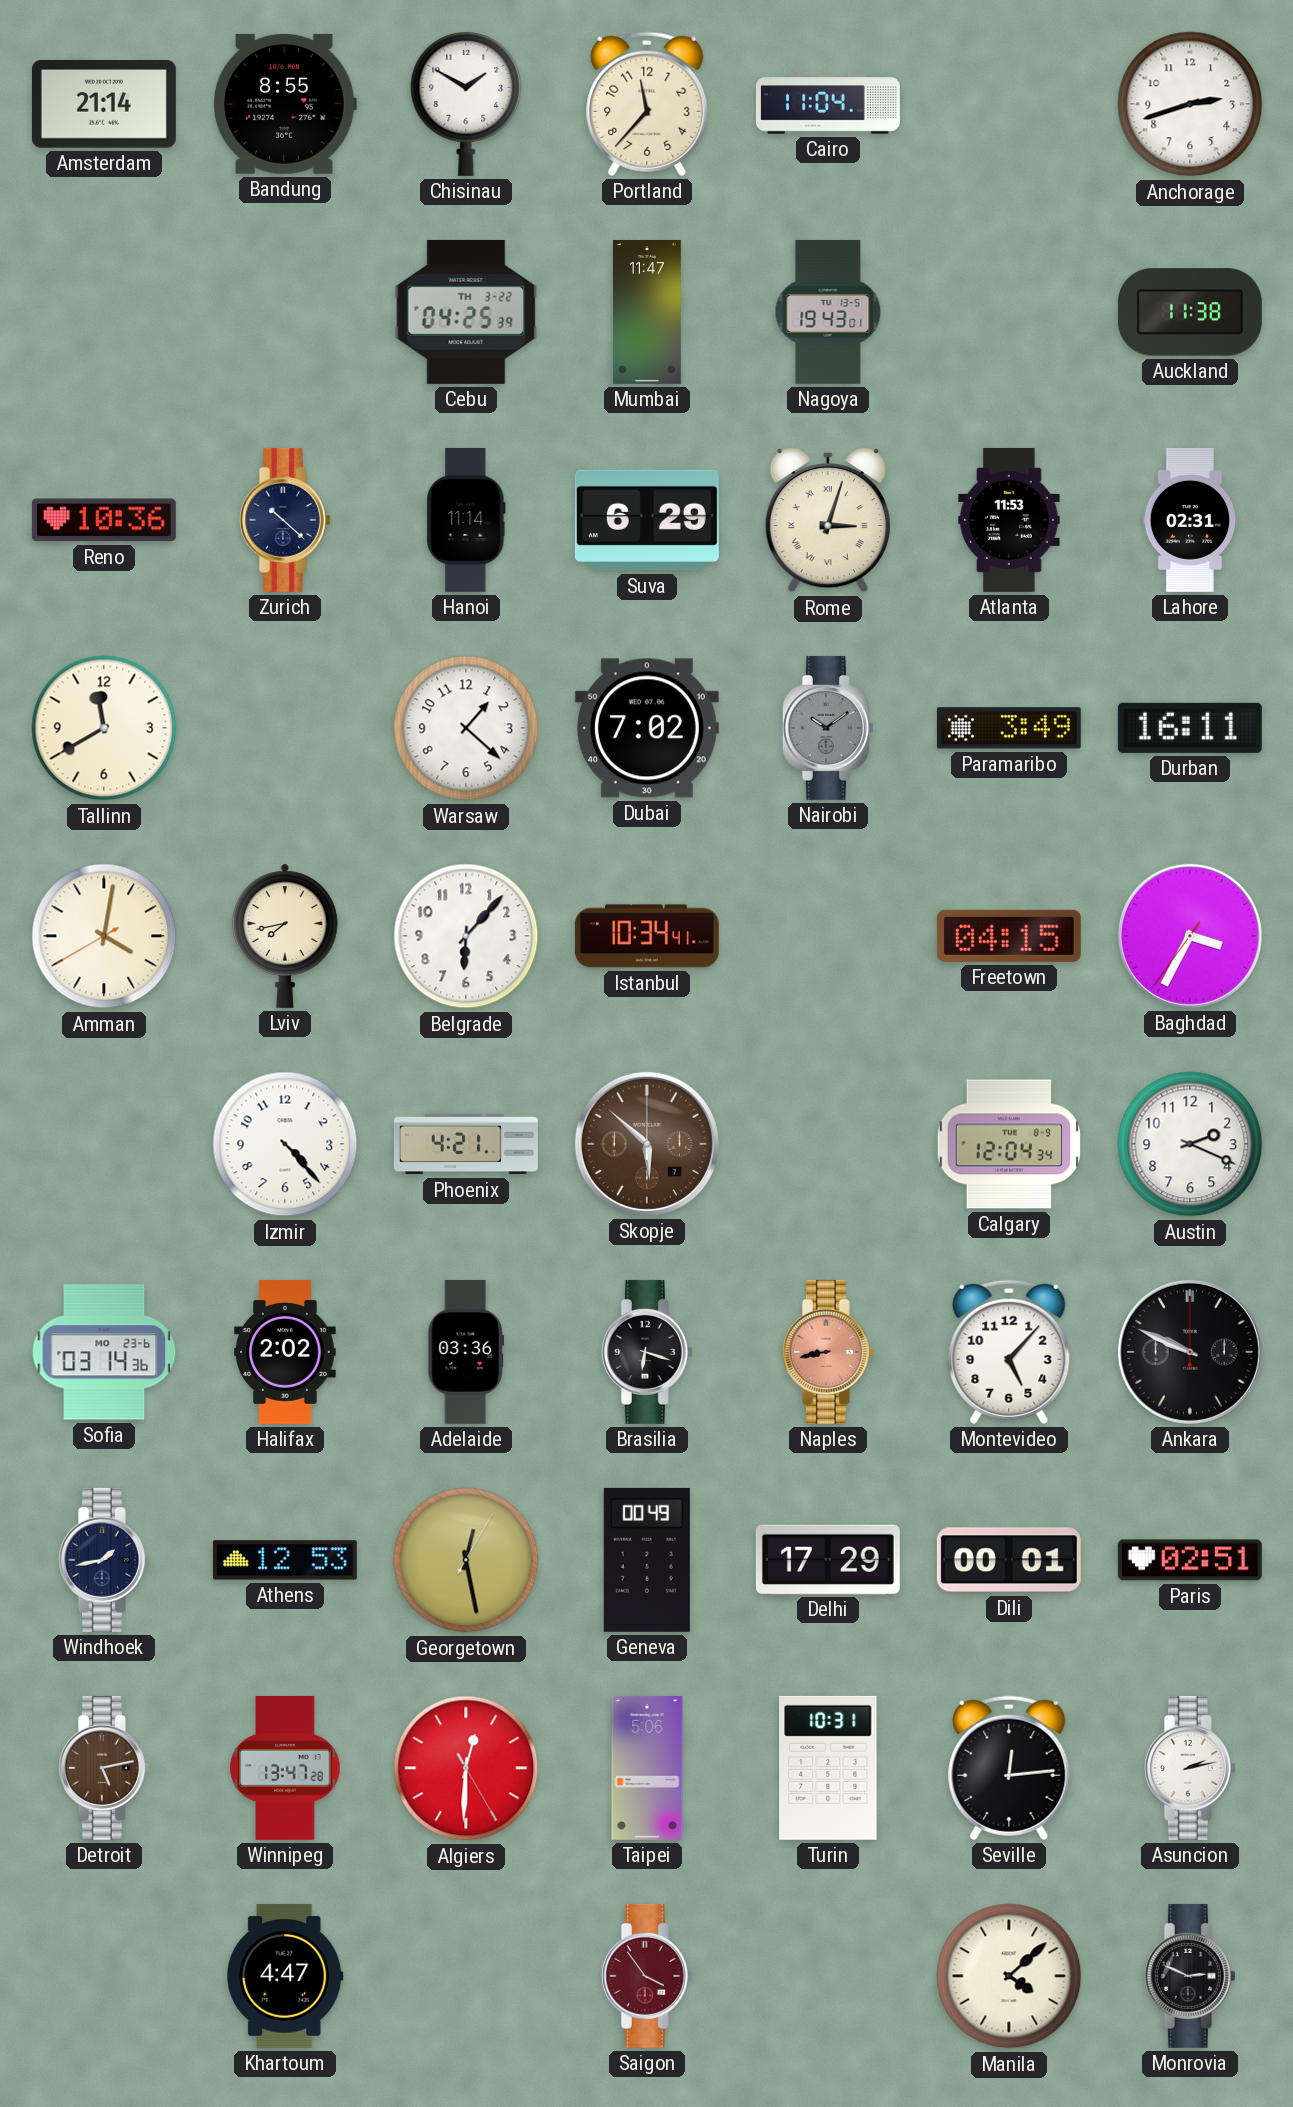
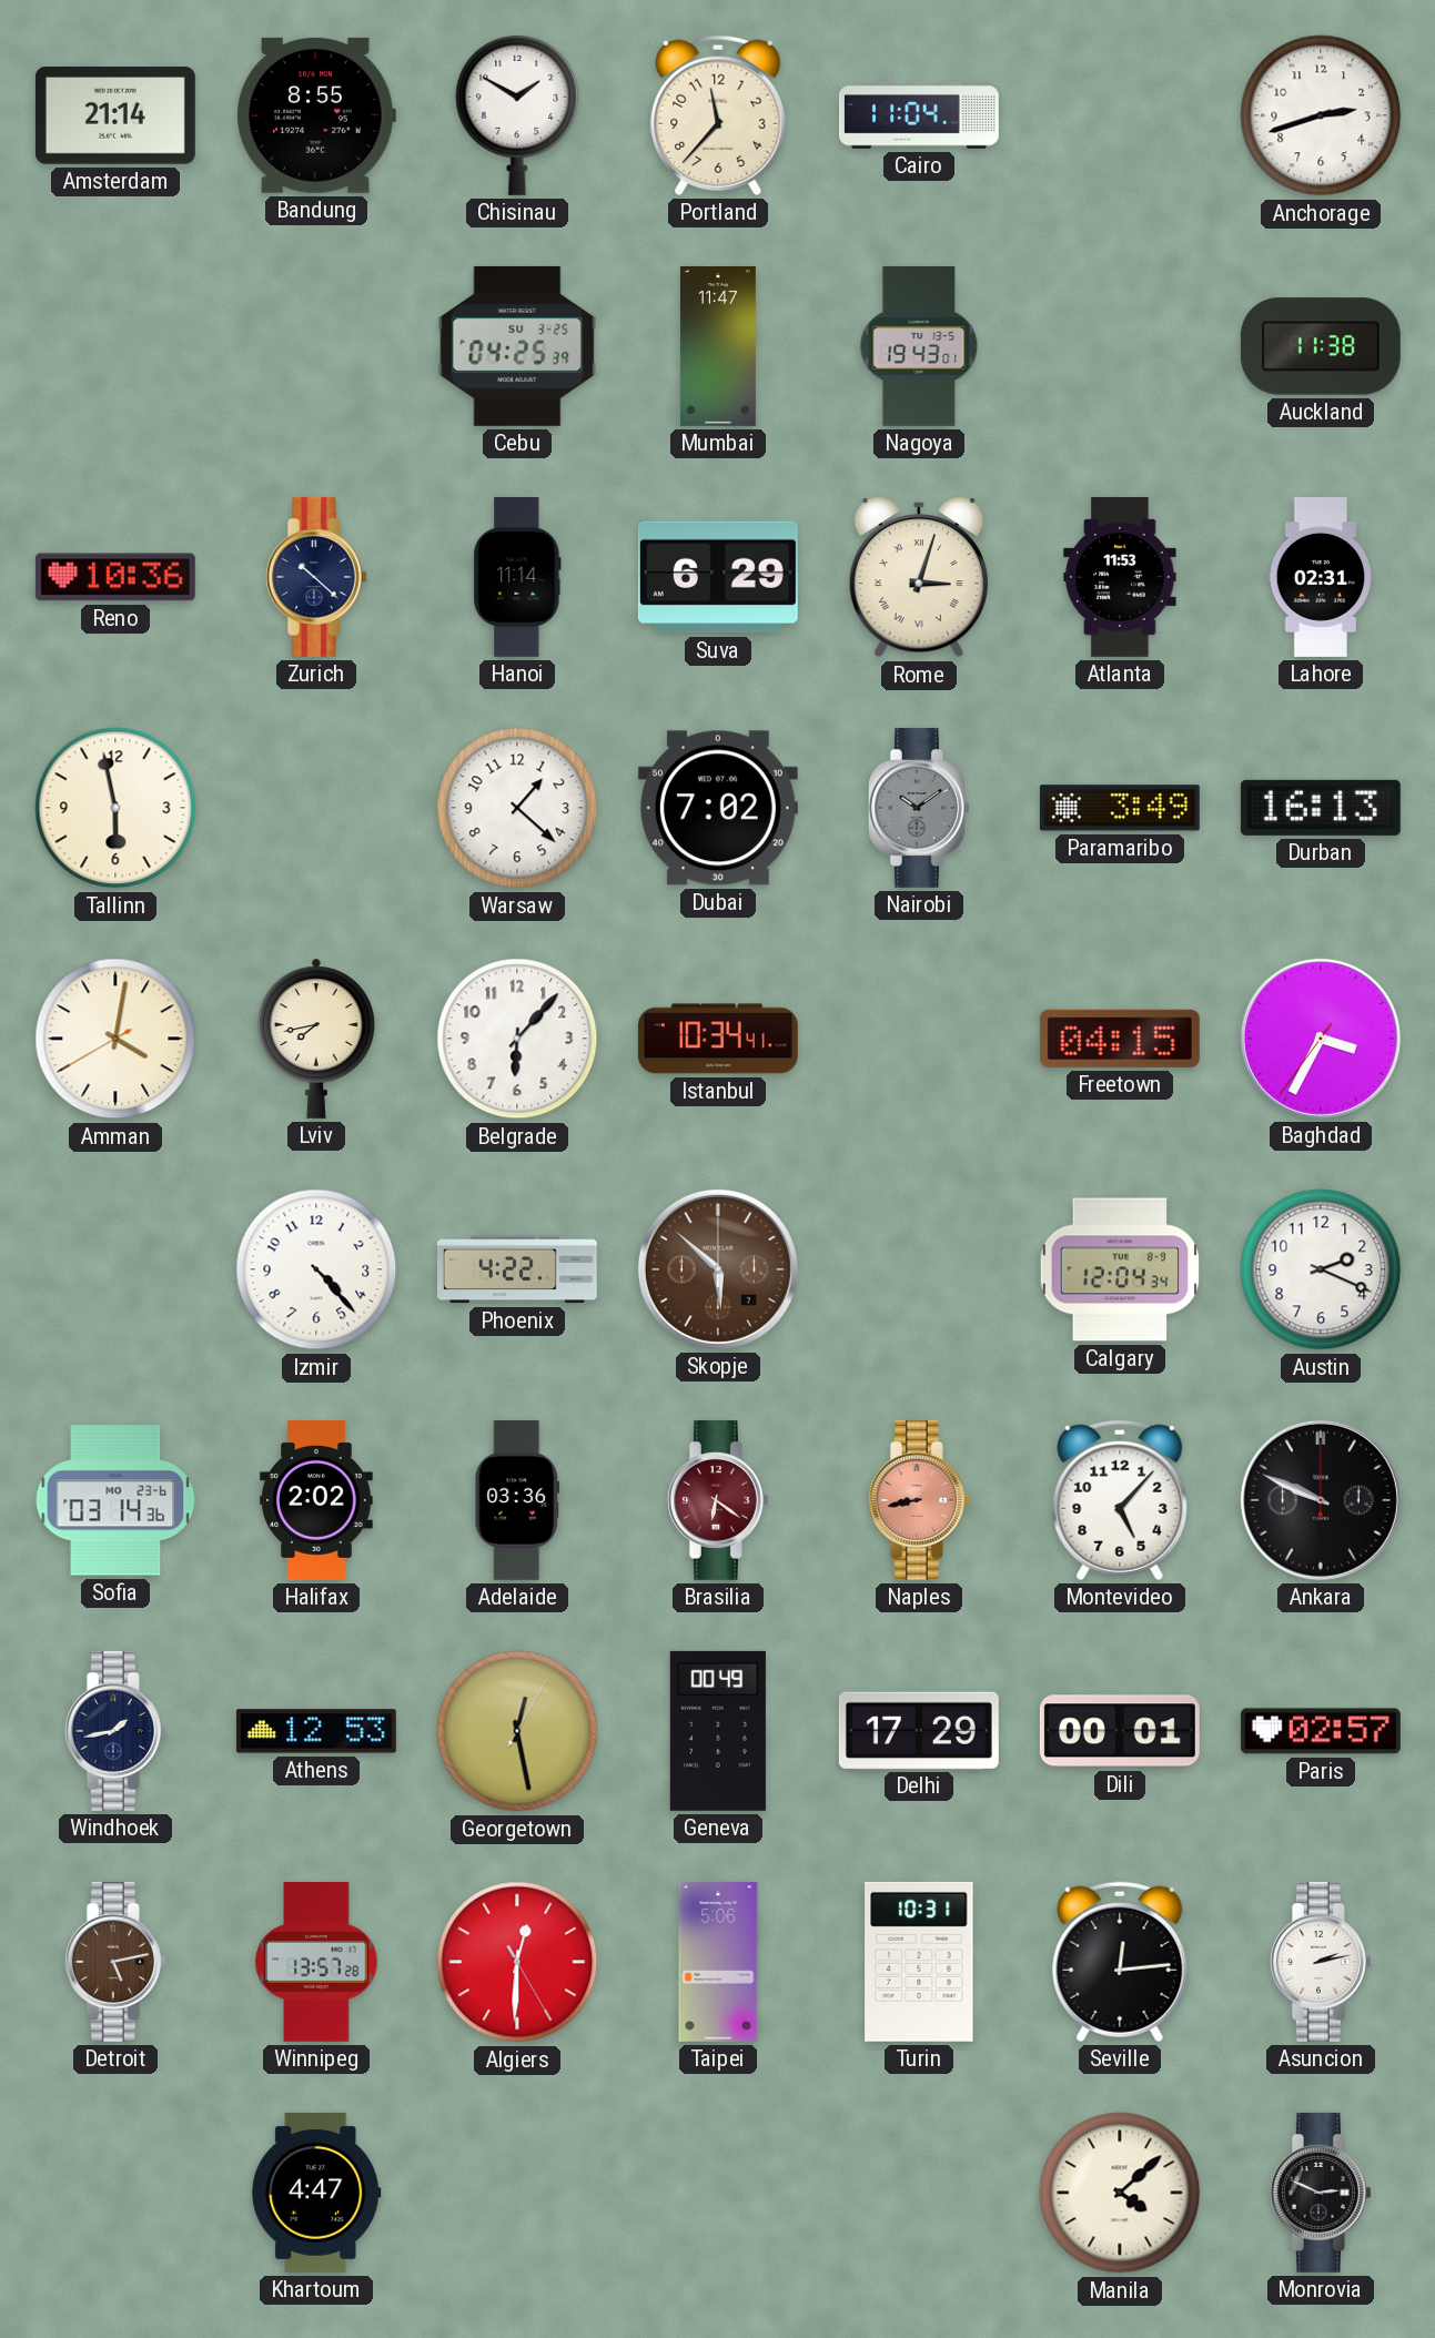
Cebu date: TH 3-22 -> SU 3-25 (517, 346)
Tallinn: 11:40 -> 5:58 (115, 808)
Durban: 16:11 -> 16:13 (1321, 808)
Phoenix: 4:21 -> 4:22 (517, 1269)
Brasilia: 6:18 -> 6:21 (718, 1500)
Brasilia dial: black -> burgundy (718, 1500)
Paris: 02:51 -> 02:57 (1321, 1731)
Winnipeg: 13:47 -> 13:57 (316, 1962)
Saigon: 3:54 -> none (647, 1976)
